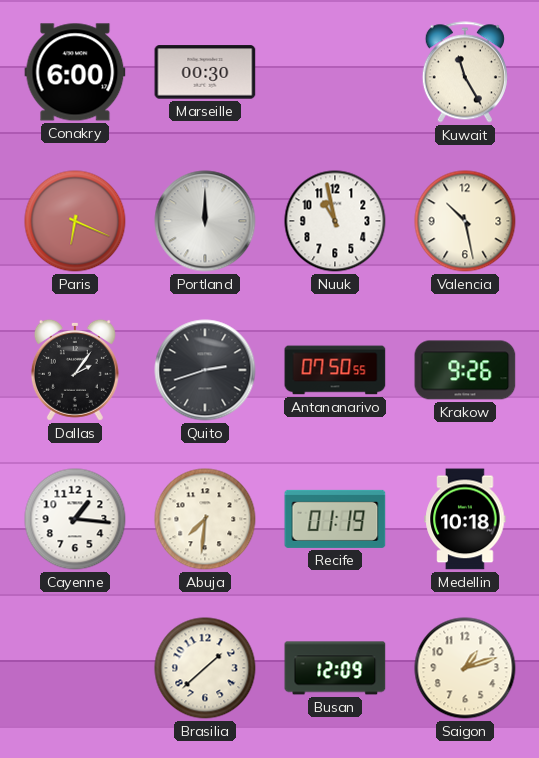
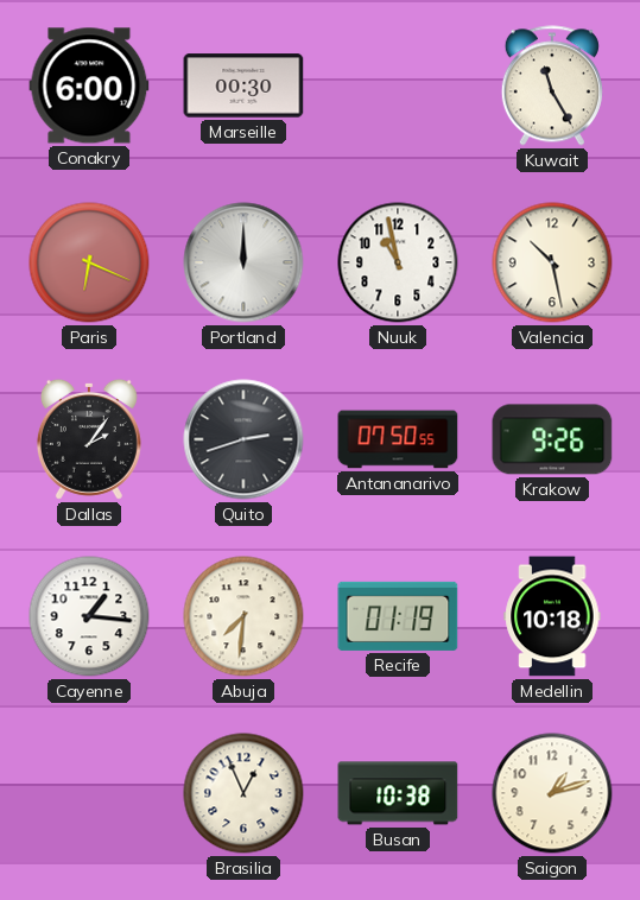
Brasilia: 1:38 -> 12:56 (243, 793)
Busan: 12:09 -> 10:38 (398, 793)
